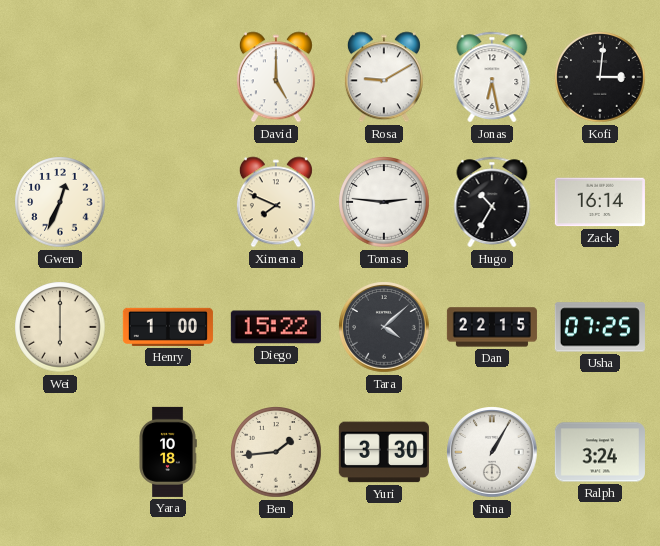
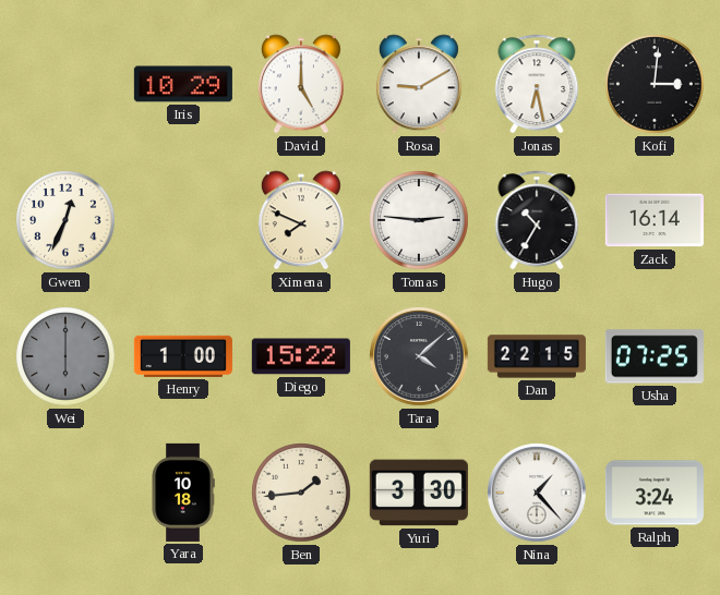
Iris: none -> 10:29 (183, 84)
Wei dial: cream -> grey (65, 356)
Nina: 1:05 -> 1:23 (537, 493)
